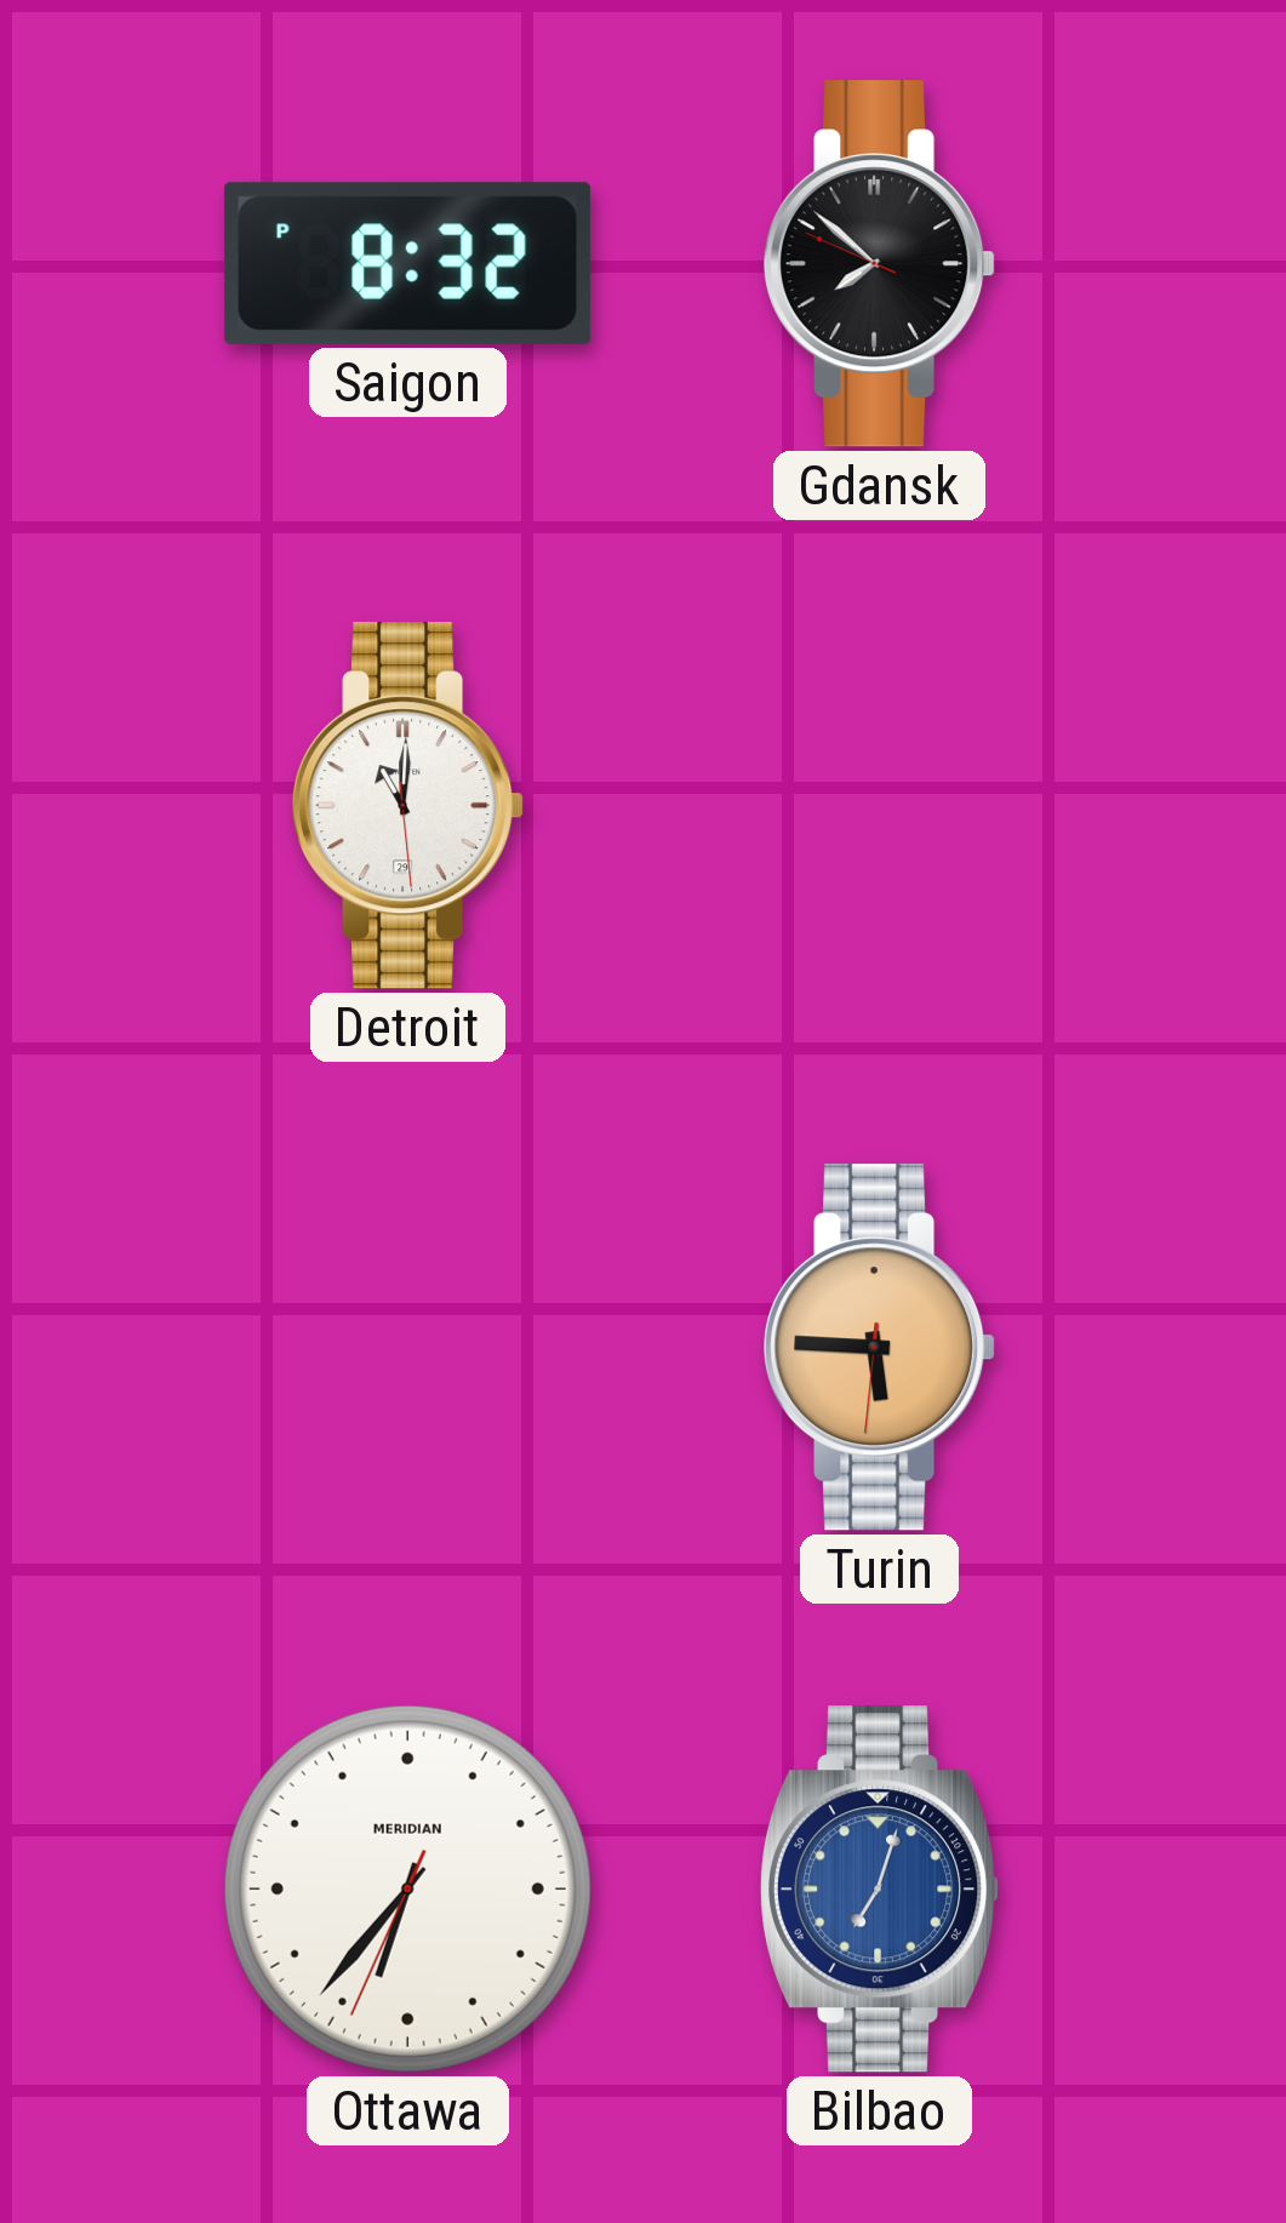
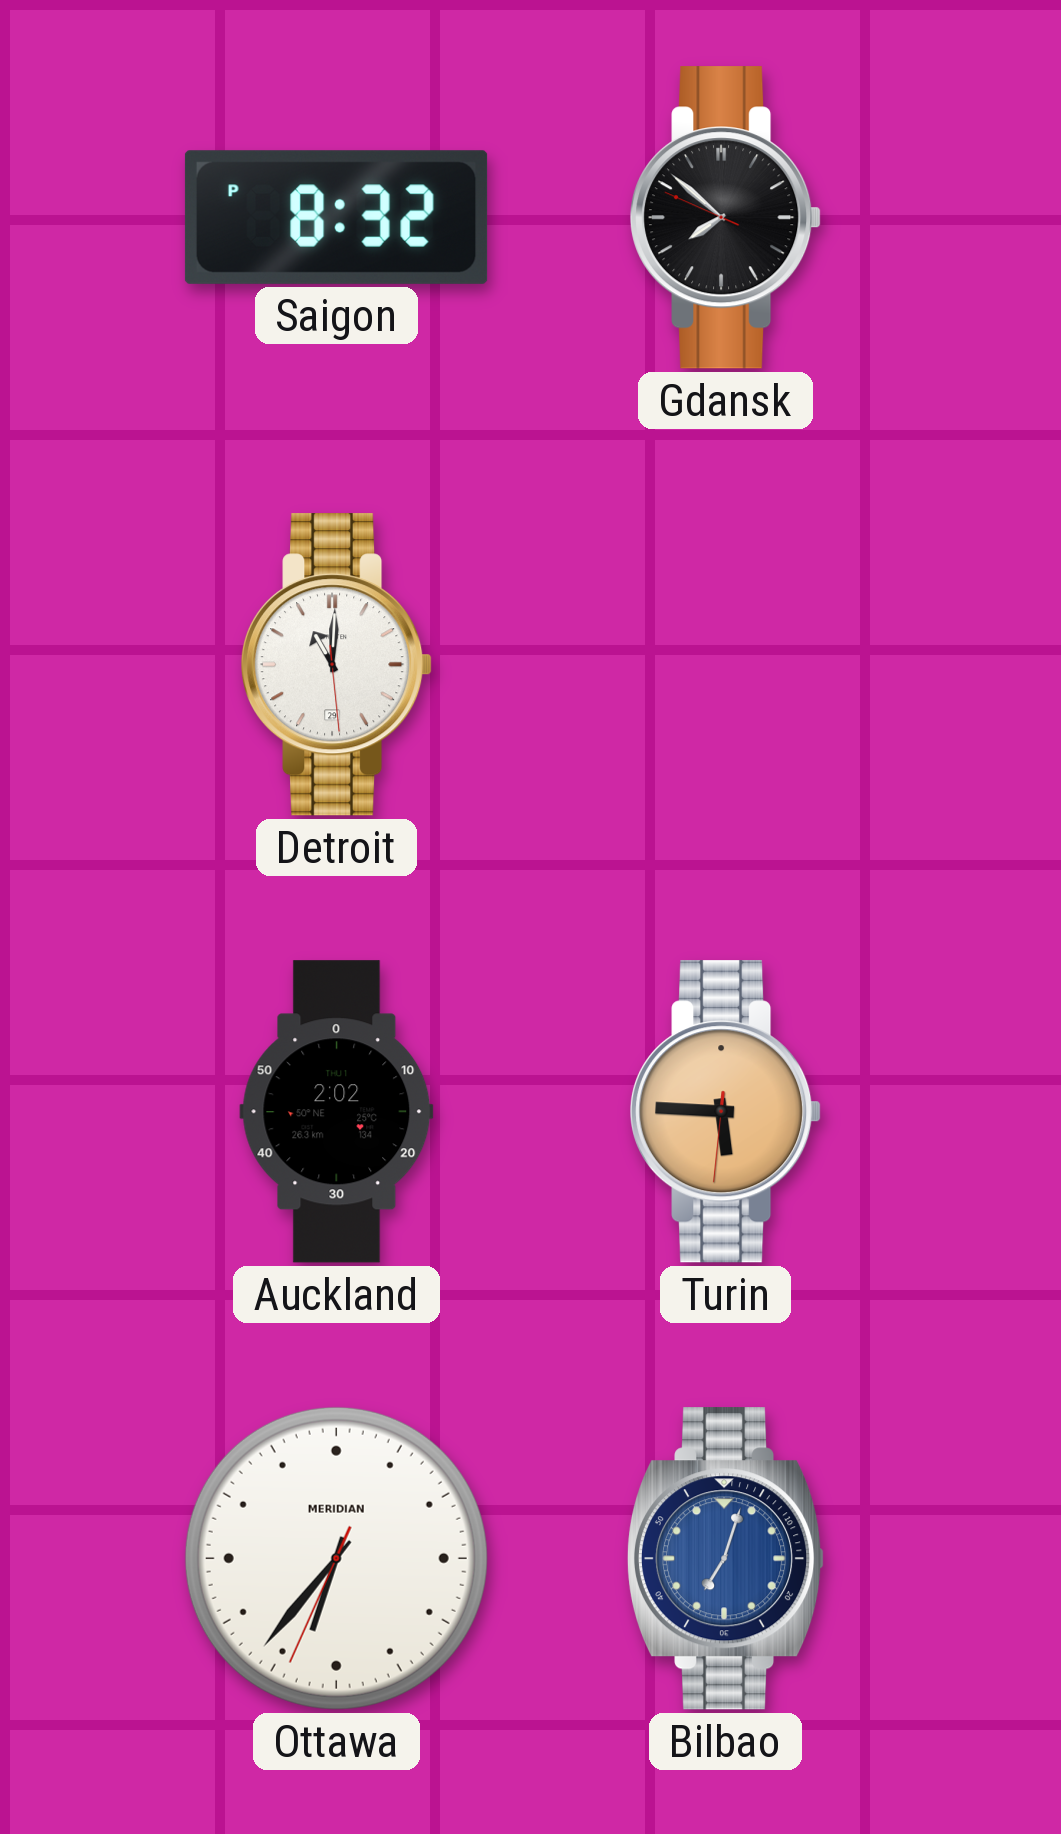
Auckland: none -> 2:02 (337, 1112)
